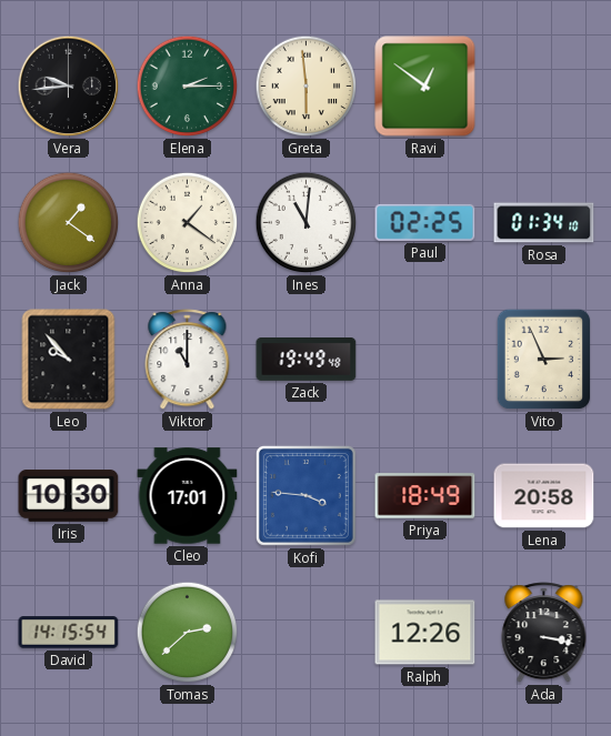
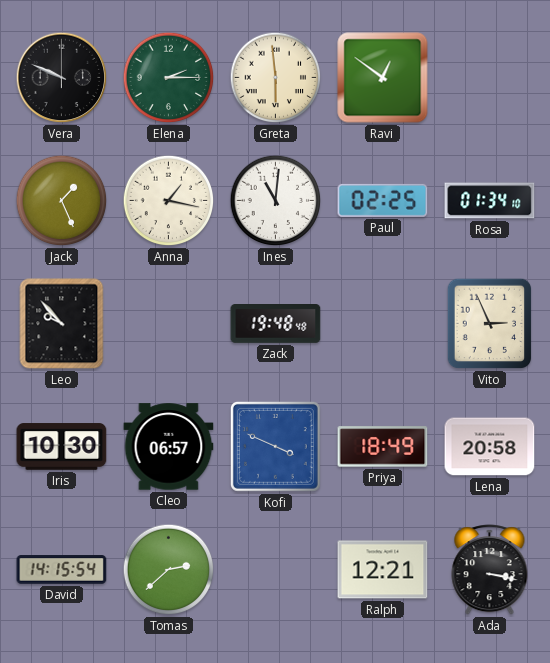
Vera: 9:44 -> 9:49 (62, 78)
Jack: 1:21 -> 1:26 (62, 201)
Anna: 1:21 -> 1:17 (169, 201)
Viktor: 11:00 -> none (188, 360)
Zack: 19:49 -> 19:48 (276, 324)
Cleo: 17:01 -> 06:57 (169, 447)
Kofi: 3:46 -> 3:49 (275, 446)
Ralph: 12:26 -> 12:21 (383, 570)
